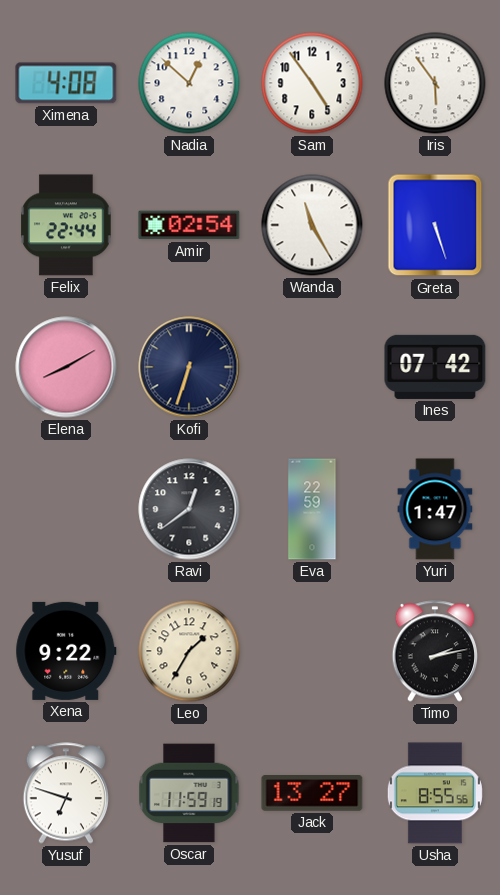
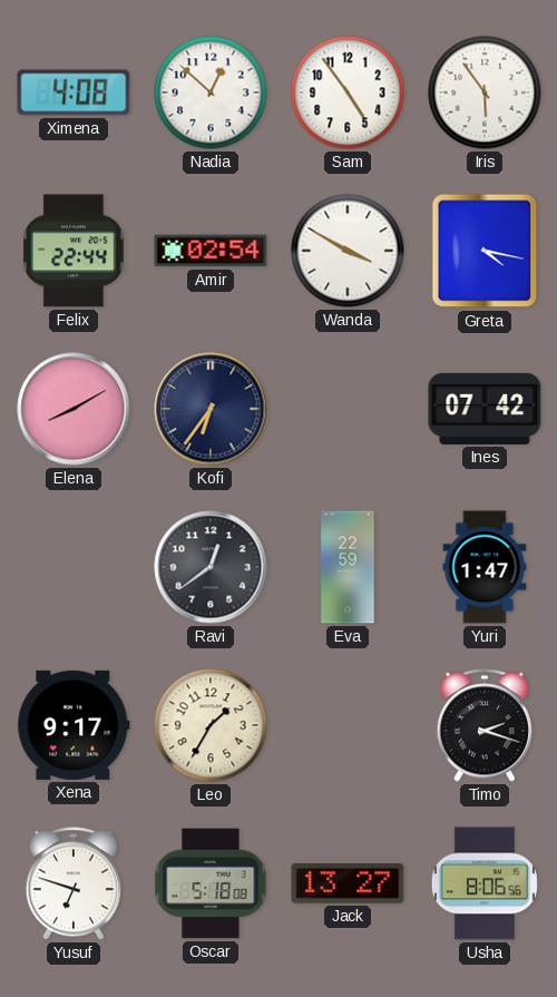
Wanda: 11:25 -> 3:50 (348, 251)
Greta: 5:27 -> 4:17 (485, 251)
Kofi: 6:33 -> 6:36 (211, 409)
Xena: 9:22 -> 9:17 (74, 725)
Timo: 2:13 -> 2:18 (483, 725)
Oscar: 11:59 -> 5:18 (211, 883)
Usha: 8:55 -> 8:06 (485, 883)
